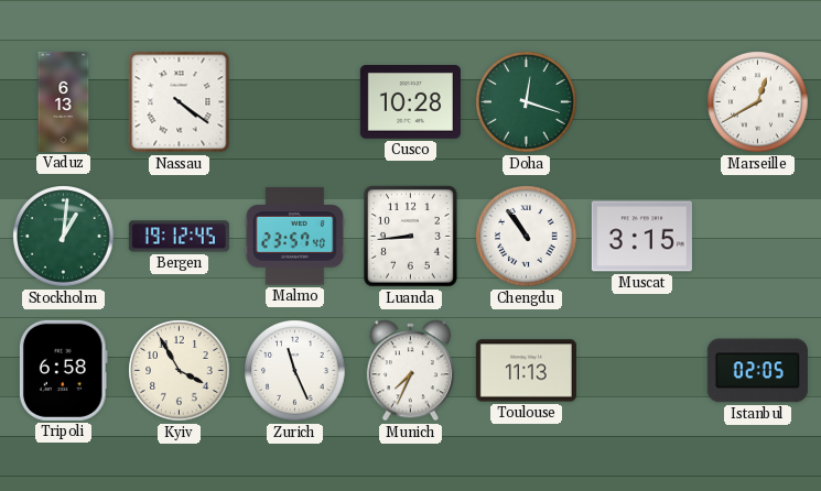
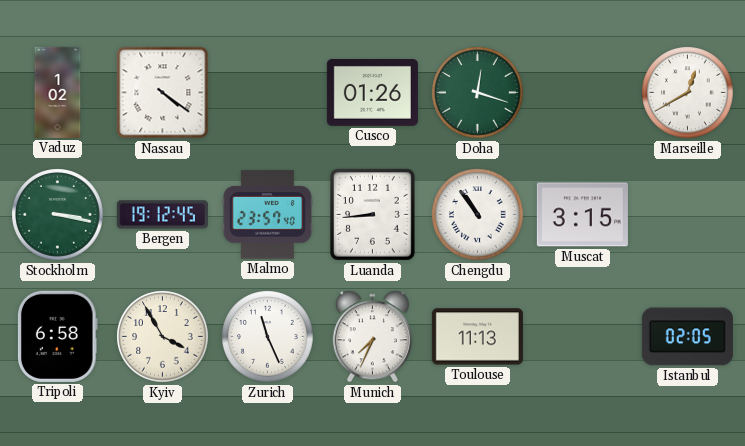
Vaduz: 6:13 -> 1:02 (58, 92)
Cusco: 10:28 -> 01:26 (372, 93)
Stockholm: 1:01 -> 3:17 (58, 215)
